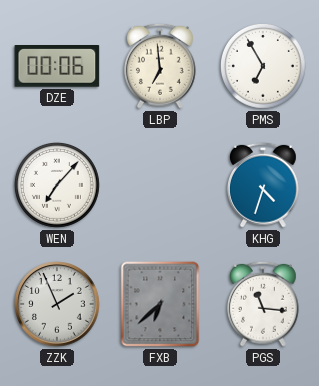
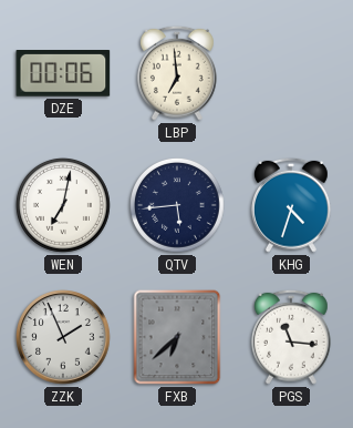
PMS: 6:55 -> none (263, 66)
WEN: 7:07 -> 7:02 (63, 205)
QTV: none -> 5:44 (177, 205)
